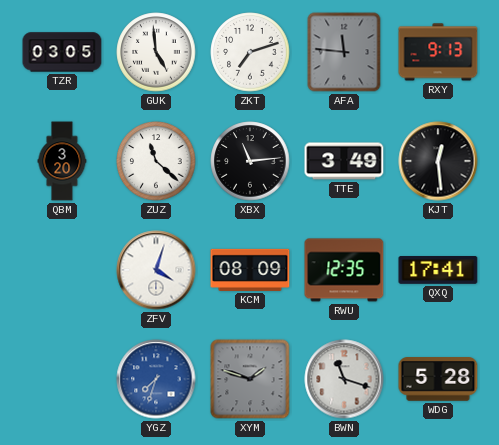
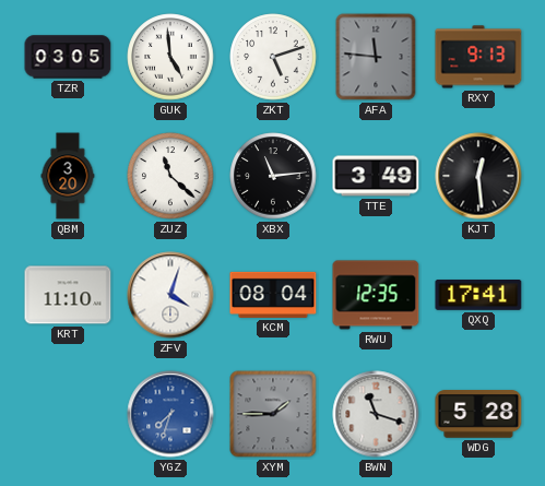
ZKT: 7:12 -> 5:12 (273, 57)
KRT: none -> 11:10 (68, 295)
KCM: 08:09 -> 08:04 (273, 295)
XYM: 1:48 -> 1:45 (273, 414)
